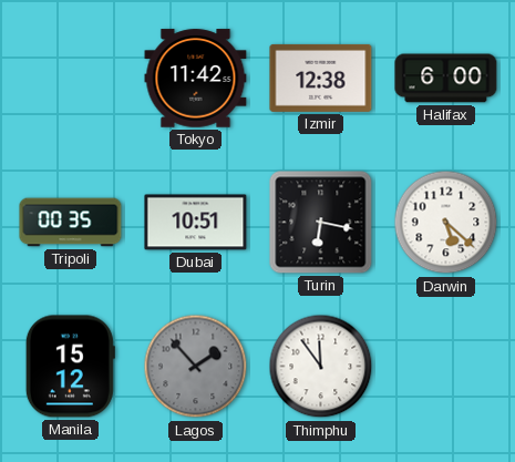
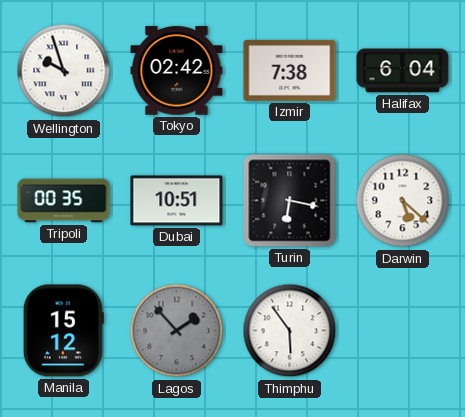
Wellington: none -> 9:57 (64, 71)
Tokyo: 11:42 -> 02:42 (177, 71)
Izmir: 12:38 -> 7:38 (290, 70)
Halifax: 6:00 -> 6:04 (403, 71)
Thimphu: 11:54 -> 5:54 (290, 331)
